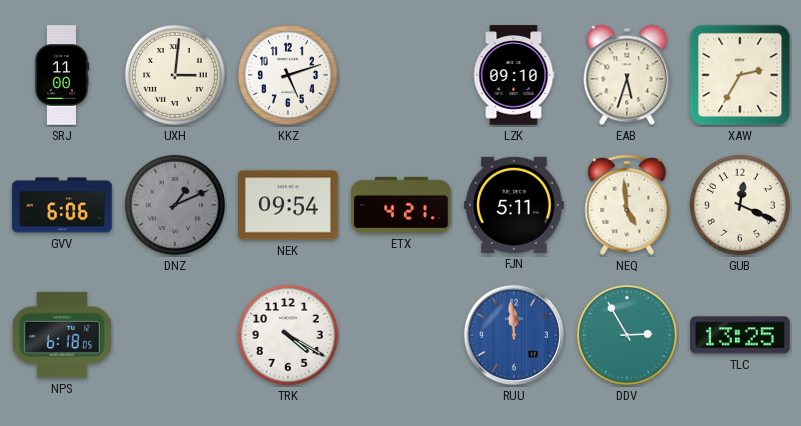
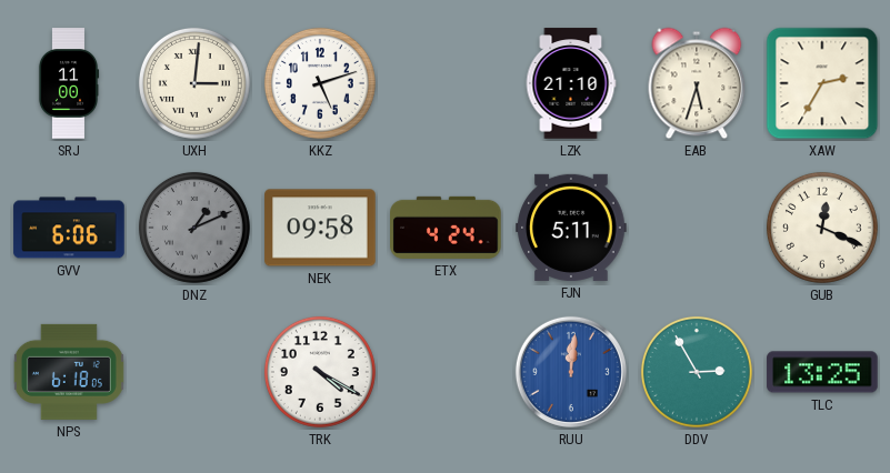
LZK: 09:10 -> 21:10 (571, 83)
NEK: 09:54 -> 09:58 (320, 228)
ETX: 4:21 -> 4:24 (446, 228)
NEQ: 4:59 -> none (627, 205)
RUU: 11:59 -> 12:01 (571, 372)
